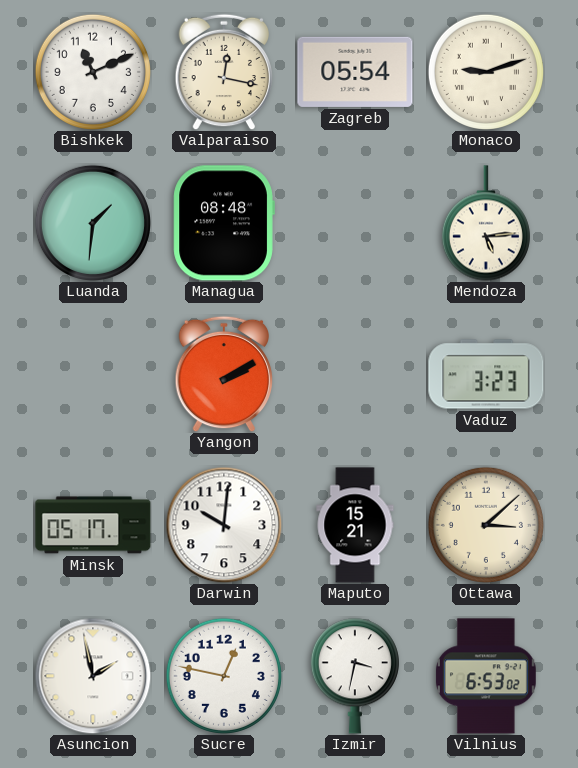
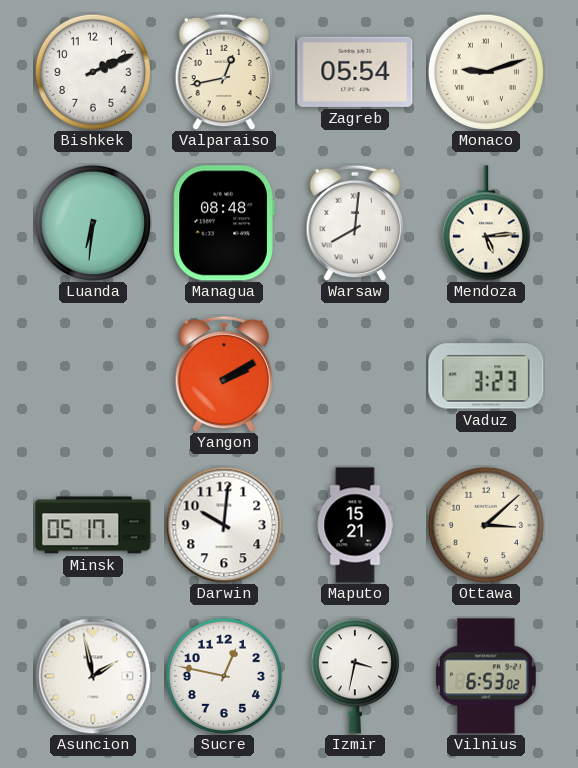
Bishkek: 11:11 -> 2:11 (93, 72)
Valparaiso: 12:17 -> 12:43 (224, 72)
Luanda: 1:31 -> 6:31 (93, 223)
Warsaw: none -> 8:01 (355, 223)
